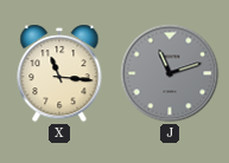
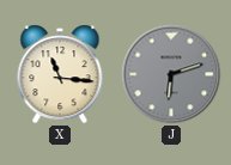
J: 11:12 -> 6:12 (171, 74)
